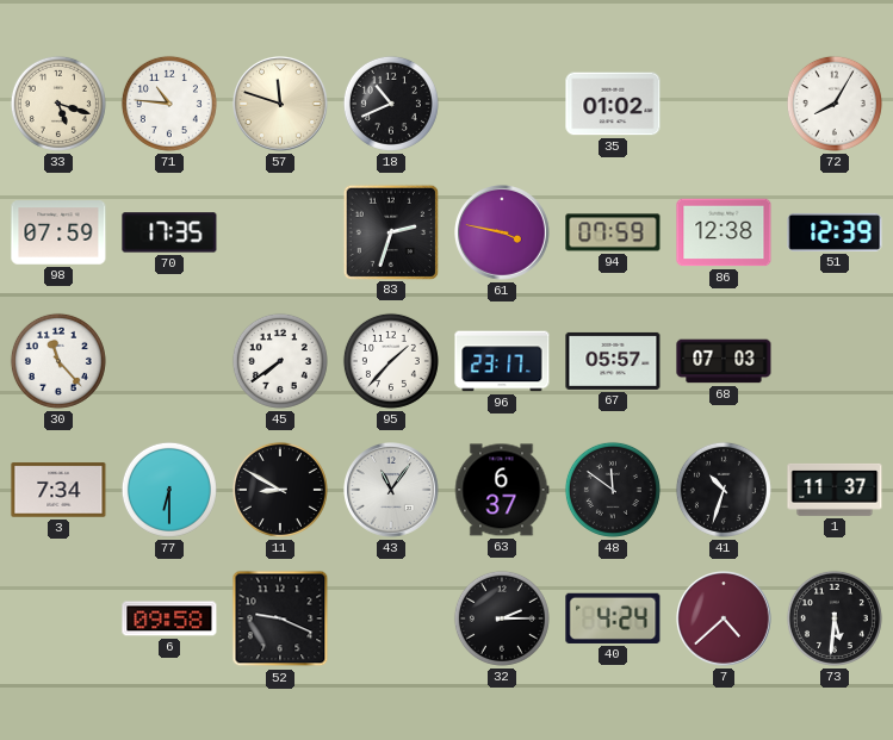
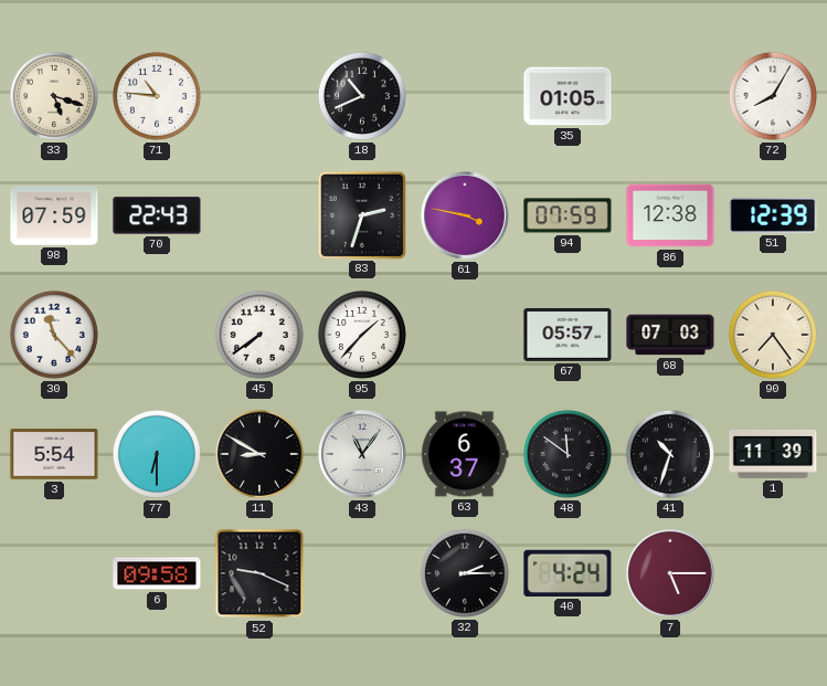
57: 11:48 -> none (280, 104)
35: 01:02 -> 01:05 (568, 96)
70: 17:35 -> 22:43 (157, 215)
96: 23:17 -> none (502, 361)
90: none -> 7:24 (773, 335)
3: 7:34 -> 5:54 (54, 454)
1: 11:37 -> 11:39 (773, 454)
7: 4:38 -> 5:15 (670, 573)
73: 5:31 -> none (835, 618)
